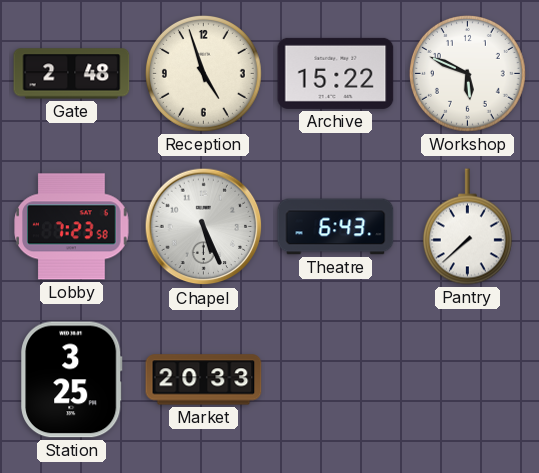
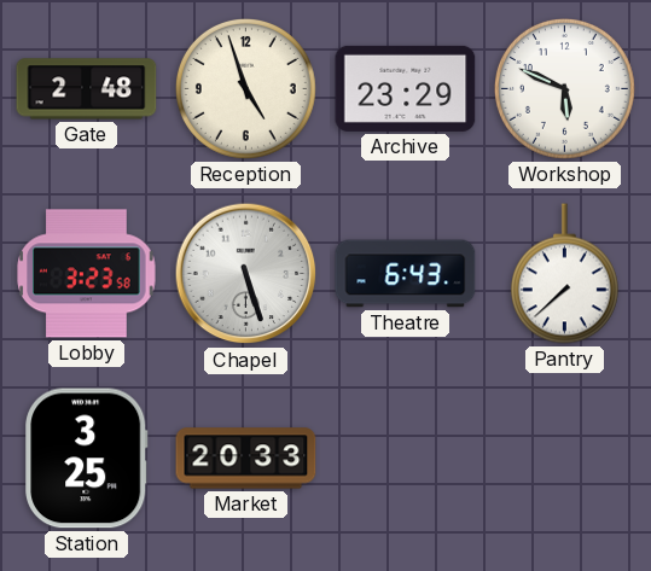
Archive: 15:22 -> 23:29 (406, 88)
Lobby: 7:23 -> 3:23 (87, 274)
Chapel: 5:26 -> 5:27 (246, 274)
